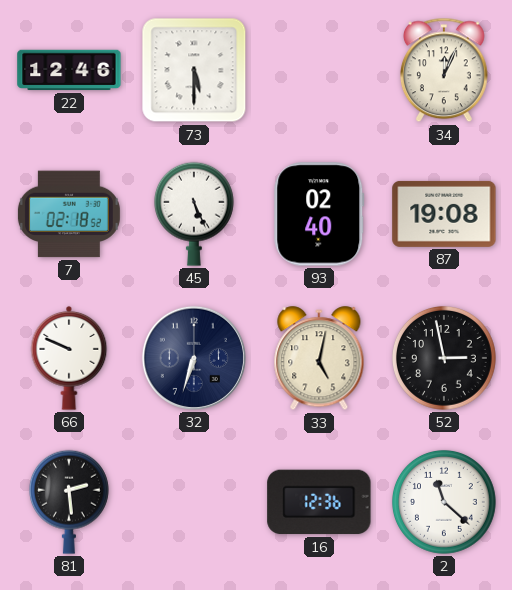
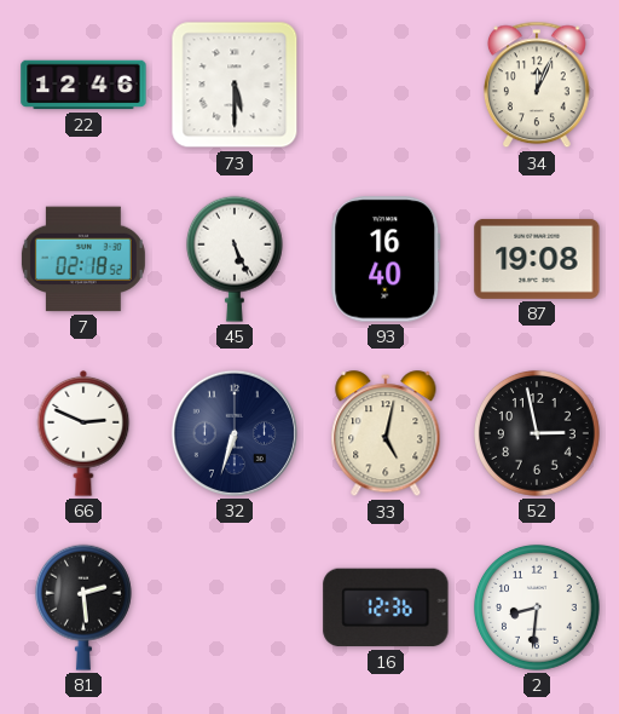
93: 02:40 -> 16:40 (386, 259)
66: 9:49 -> 2:49 (83, 433)
2: 11:22 -> 8:31 (537, 608)
